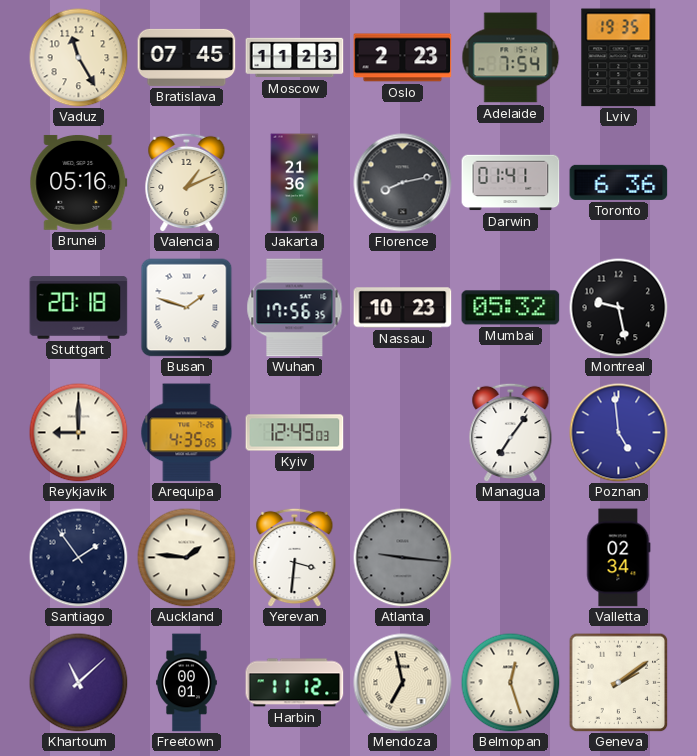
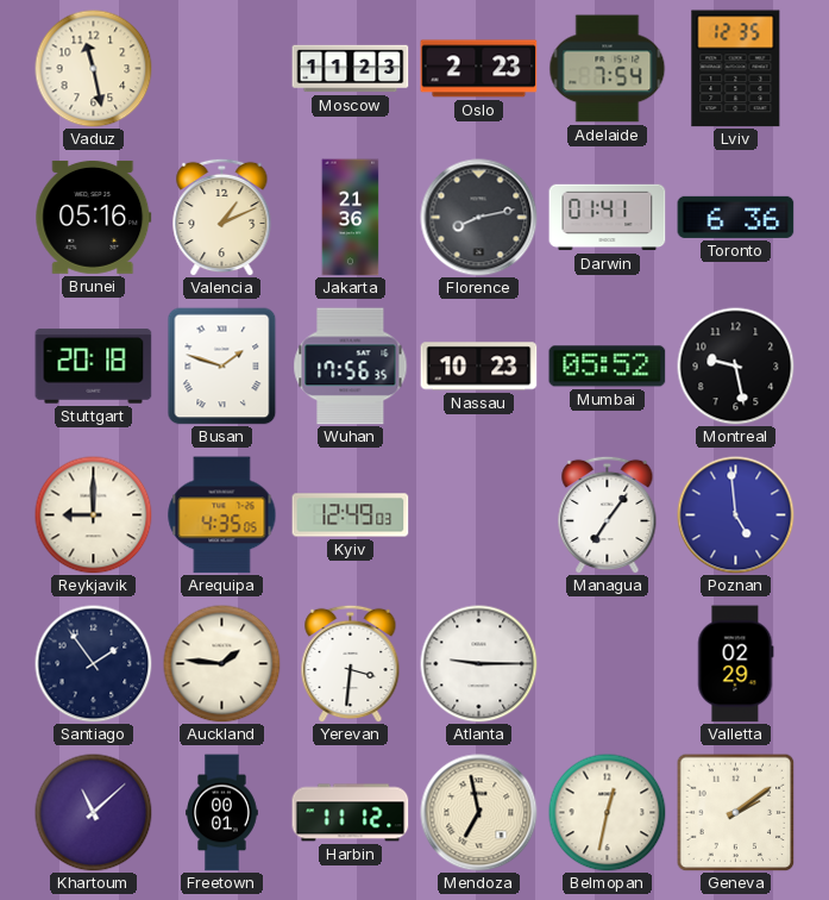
Vaduz: 11:25 -> 11:28 (94, 69)
Bratislava: 07:45 -> none (187, 57)
Lviv: 19:35 -> 12:35 (736, 69)
Mumbai: 05:32 -> 05:52 (608, 367)
Atlanta: 9:16 -> 9:15 (479, 664)
Atlanta dial: grey -> white (479, 664)
Valletta: 02:34 -> 02:29 (736, 664)
Belmopan: 12:27 -> 12:32 (608, 813)
